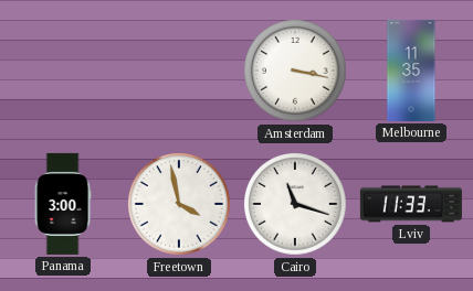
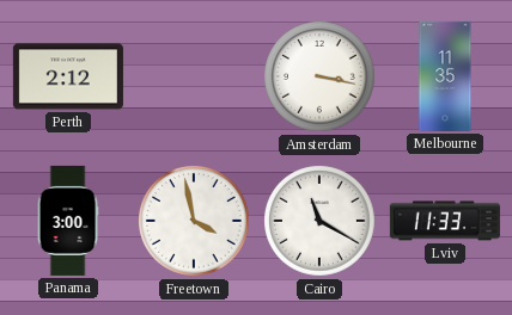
Perth: none -> 2:12 (68, 76)
Cairo: 11:18 -> 11:20 (321, 222)
